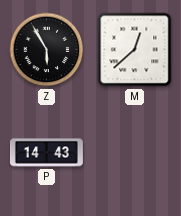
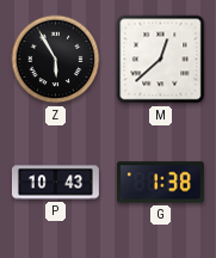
P: 14:43 -> 10:43 (55, 183)
G: none -> 1:38 (160, 183)
